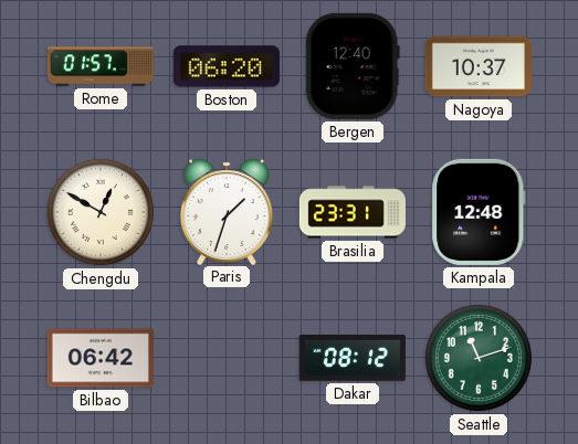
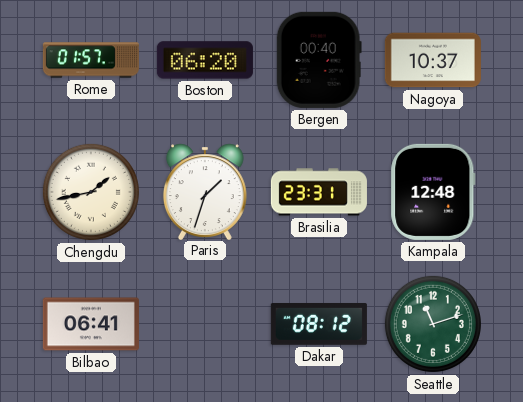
Bergen: 12:40 -> 00:40 (319, 60)
Chengdu: 12:50 -> 1:43 (91, 192)
Bilbao: 06:42 -> 06:41 (91, 324)
